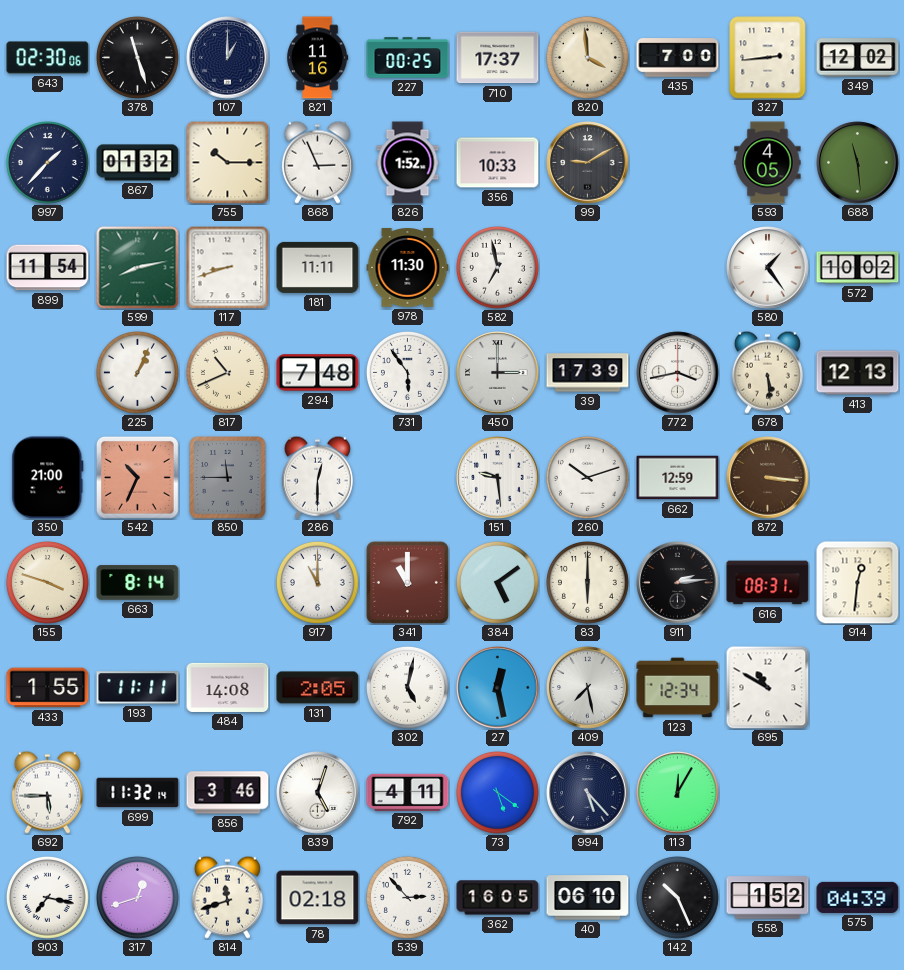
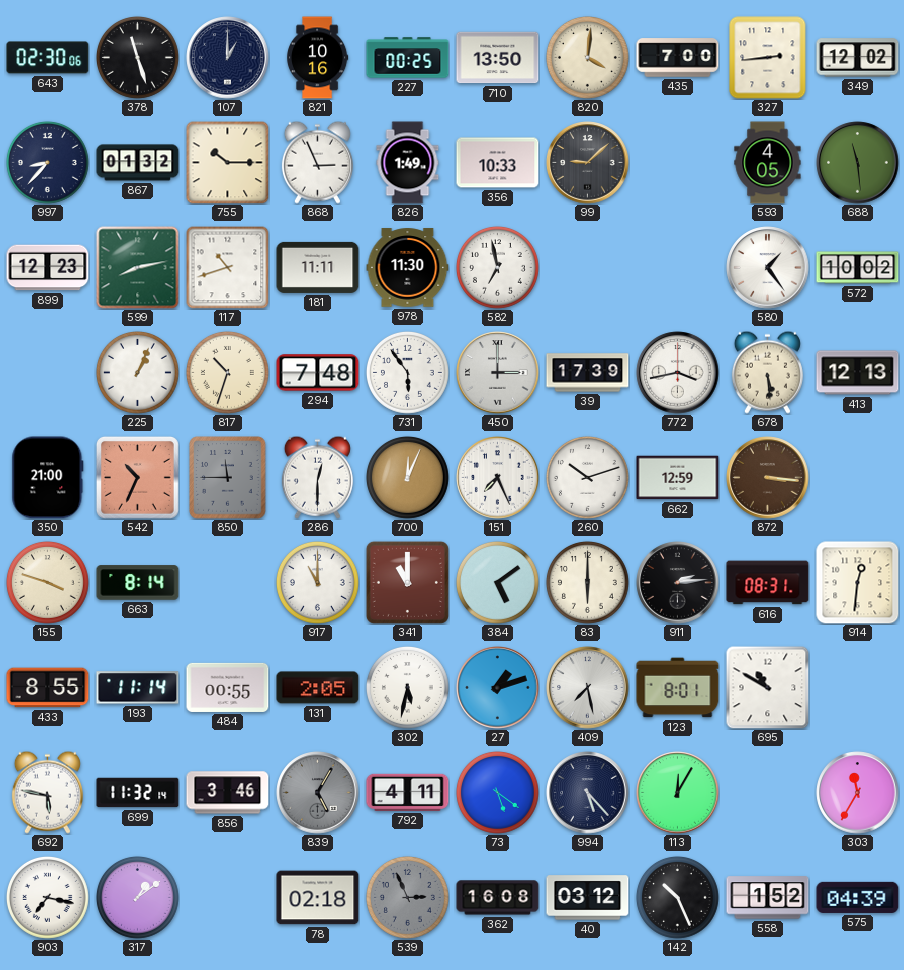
821: 11:16 -> 10:16 (318, 58)
710: 17:37 -> 13:50 (498, 58)
820: 3:59 -> 4:01 (588, 58)
997: 1:37 -> 8:37 (48, 163)
826: 1:52 -> 1:49 (408, 163)
99: 9:10 -> 9:08 (588, 163)
899: 11:54 -> 12:23 (48, 268)
117: 8:42 -> 10:42 (227, 268)
817: 10:41 -> 10:33 (228, 373)
700: none -> 12:04 (408, 478)
151: 9:29 -> 7:26 (498, 478)
433: 1:55 -> 8:55 (48, 688)
193: 11:11 -> 11:14 (138, 688)
484: 14:08 -> 00:55 (228, 687)
302: 5:02 -> 5:32 (408, 688)
27: 12:28 -> 1:12 (498, 688)
123: 12:34 -> 8:01 (678, 688)
692: 5:45 -> 5:47 (47, 792)
839: 5:03 -> 5:05 (318, 793)
839 dial: white -> grey (318, 793)
303: none -> 11:35 (858, 793)
317: 12:42 -> 1:09 (138, 898)
814: 11:42 -> none (227, 897)
539: 2:53 -> 2:56 (408, 898)
539 dial: white -> grey (408, 898)
362: 16:05 -> 16:08 (498, 898)
40: 06:10 -> 03:12 (588, 898)
